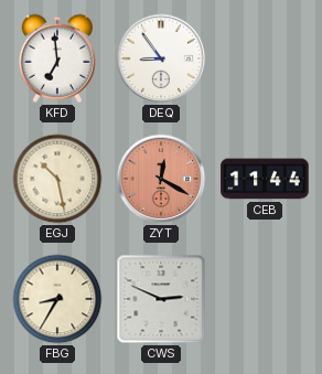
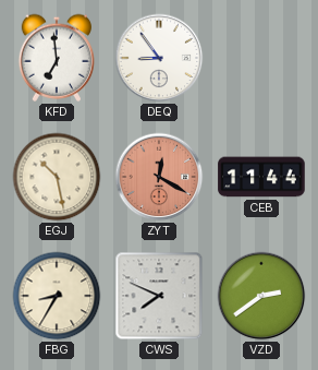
CWS: 2:49 -> 7:49 (159, 296)
VZD: none -> 2:39 (261, 296)
